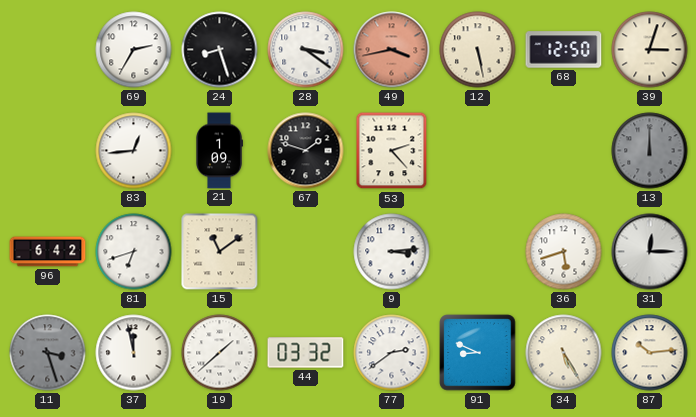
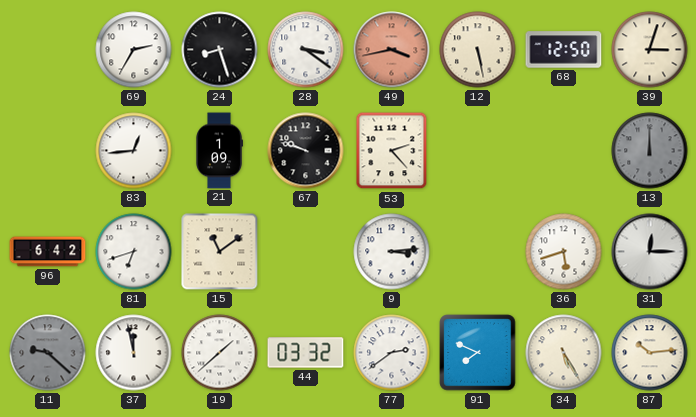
67: 1:48 -> 9:48 (306, 151)
11: 3:27 -> 9:22 (48, 353)
91: 8:49 -> 7:49 (478, 353)
